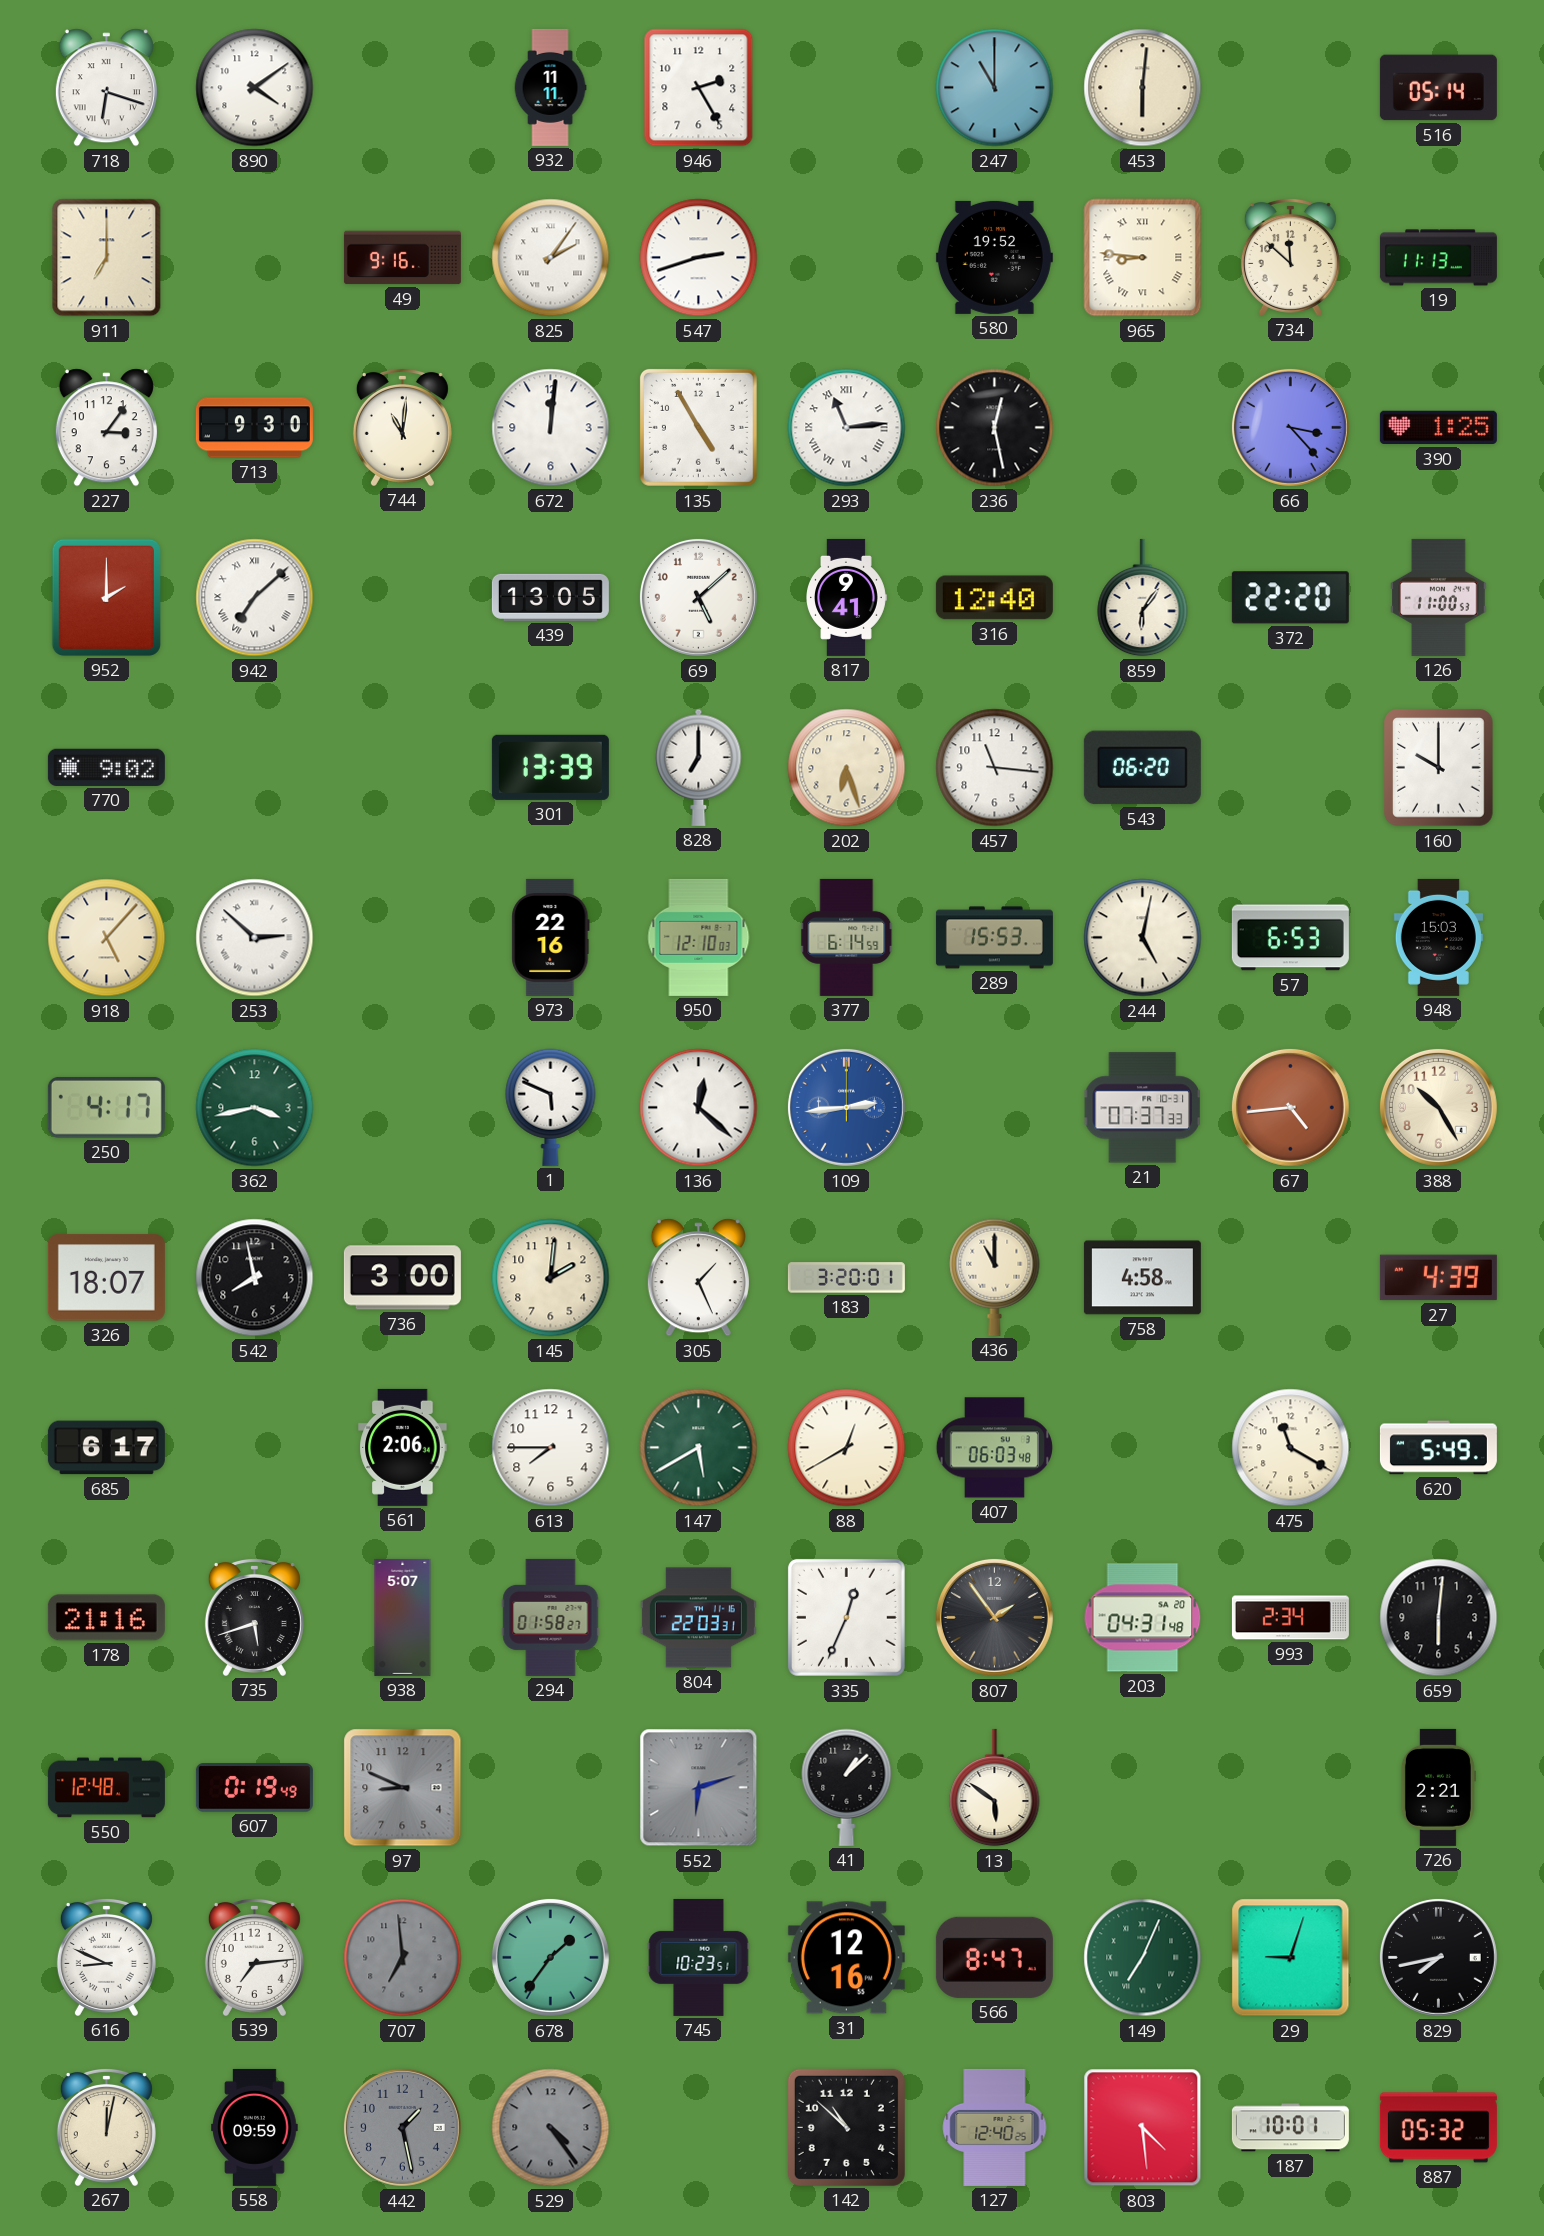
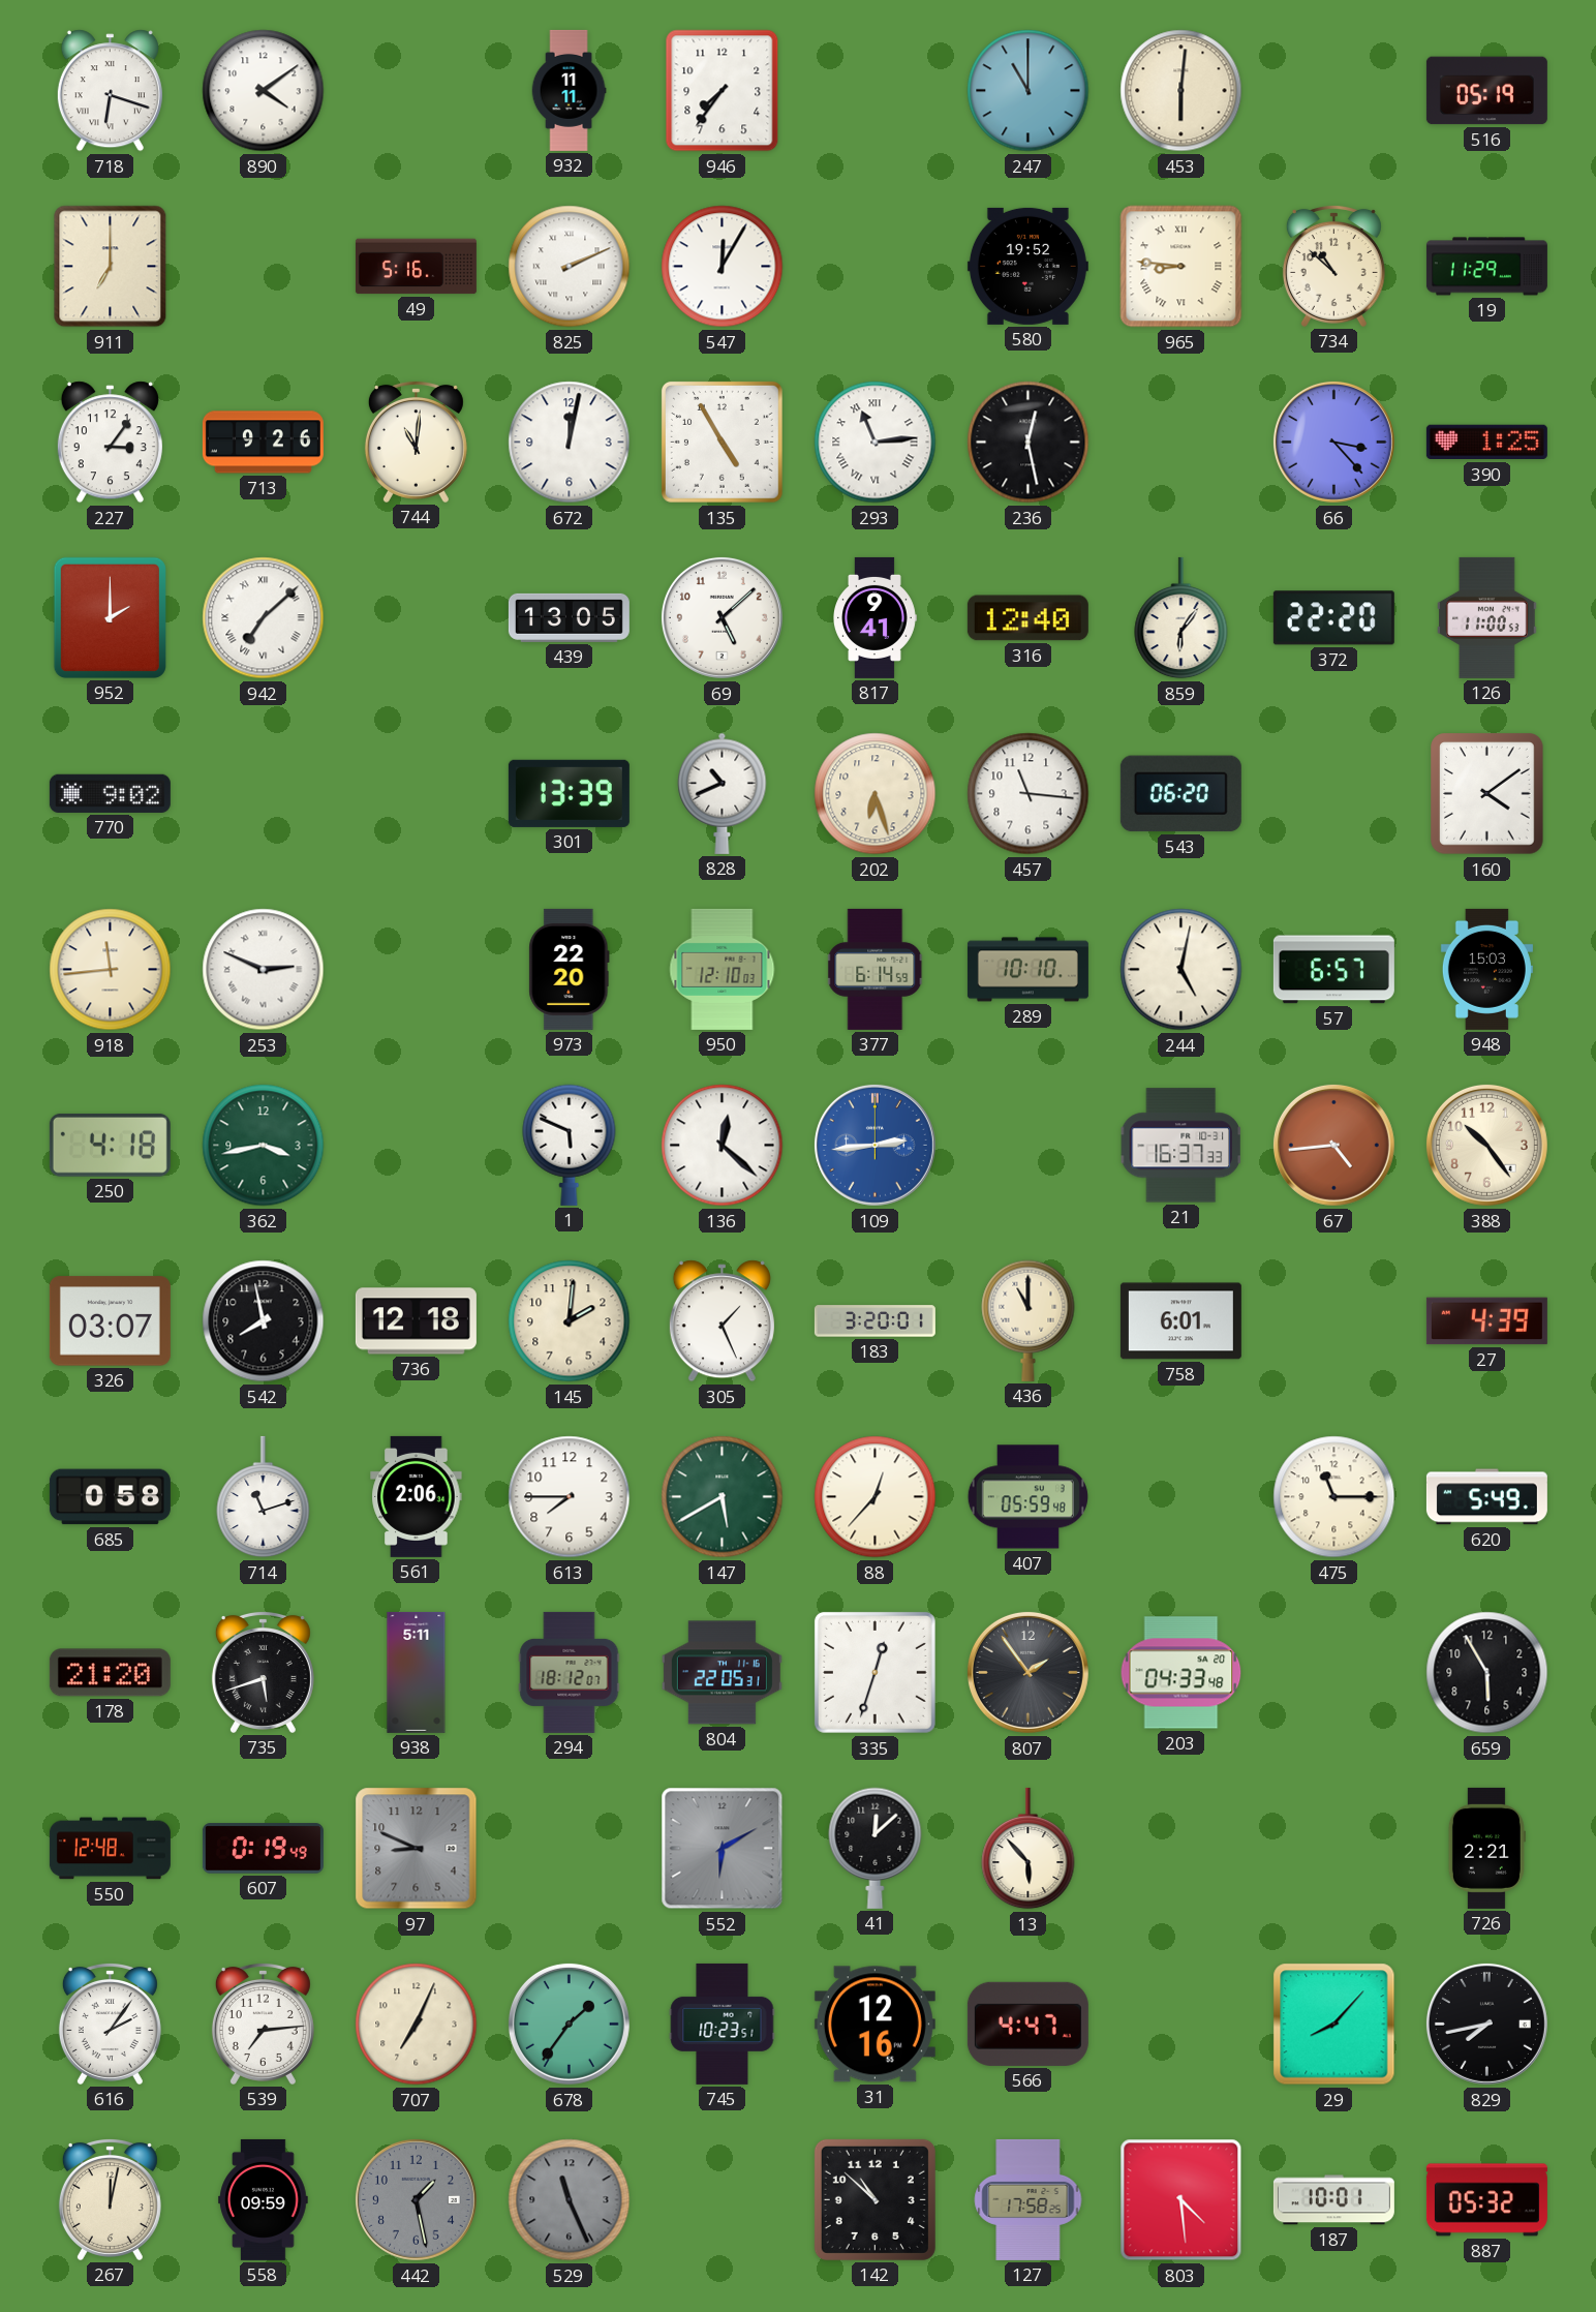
946: 2:25 -> 7:36 (723, 91)
516: 05:14 -> 05:19 (1486, 91)
49: 9:16 -> 5:16 (416, 267)
825: 2:06 -> 2:11 (570, 267)
547: 2:42 -> 12:05 (723, 267)
734: 11:52 -> 10:52 (1333, 266)
19: 11:13 -> 11:29 (1486, 267)
713: 9:30 -> 9:26 (263, 443)
672: 12:01 -> 12:02 (570, 443)
828: 7:00 -> 10:41 (723, 793)
160: 10:00 -> 4:09 (1487, 794)
918: 5:07 -> 11:44 (111, 970)
253: 2:52 -> 2:49 (264, 970)
973: 22:16 -> 22:20 (570, 969)
289: 15:53 -> 10:10 (1027, 970)
57: 6:53 -> 6:57 (1333, 970)
250: 4:17 -> 4:18 (110, 1145)
21: 07:37 -> 16:37 (1180, 1146)
388: 10:25 -> 10:24 (1486, 1145)
326: 18:07 -> 03:07 (110, 1321)
736: 3:00 -> 12:18 (416, 1321)
758: 4:58 -> 6:01 (1180, 1321)
685: 6:17 -> 0:58 (110, 1497)
714: none -> 11:12 (264, 1497)
88: 12:40 -> 12:37 (876, 1497)
407: 06:03 -> 05:59 (1027, 1497)
475: 11:20 -> 11:15 (1334, 1497)
178: 21:16 -> 21:20 (110, 1673)
938: 5:07 -> 5:11 (417, 1672)
294: 01:58 -> 18:12 (570, 1672)
804: 22:03 -> 22:05 (722, 1673)
335: 12:34 -> 12:33 (874, 1672)
203: 04:31 -> 04:33 (1181, 1673)
993: 2:34 -> none (1290, 1618)
659: 6:01 -> 5:55 (1487, 1673)
552: 6:12 -> 6:10 (723, 1849)
41: 1:08 -> 12:08 (876, 1848)
13: 5:51 -> 5:53 (1029, 1849)
616: 8:49 -> 2:06 (110, 2024)
707: 6:59 -> 7:04 (417, 2025)
707 dial: grey -> cream (417, 2025)
566: 8:47 -> 4:47 (1027, 2024)
149: 7:04 -> none (1143, 1958)
29: 9:03 -> 8:07 (1334, 2025)
529: 4:24 -> 11:26 (570, 2200)
127: 12:40 -> 17:58 (1029, 2199)
